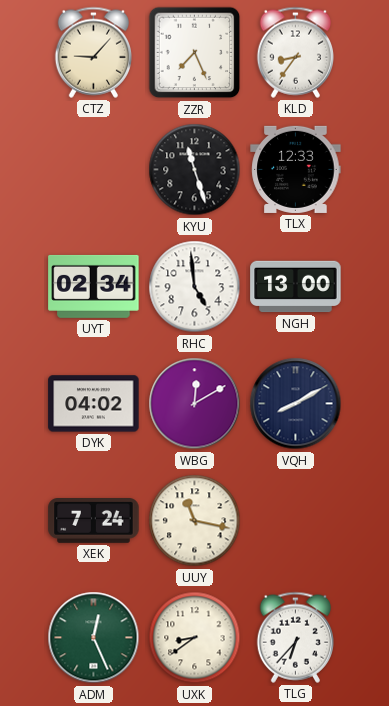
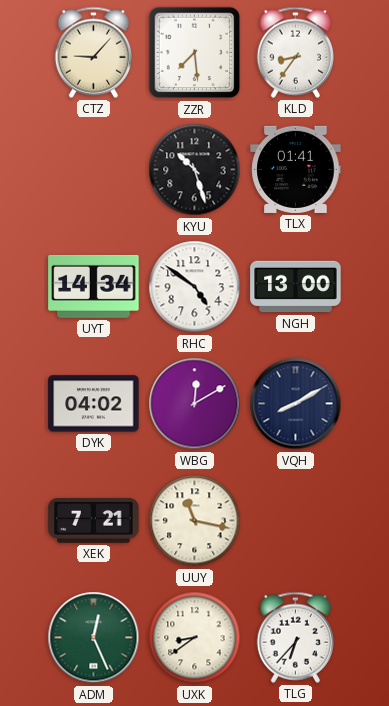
ZZR: 7:26 -> 7:29 (195, 53)
KYU: 11:27 -> 10:27 (195, 170)
TLX: 12:33 -> 01:41 (296, 169)
UYT: 02:34 -> 14:34 (94, 286)
RHC: 4:59 -> 4:51 (195, 287)
XEK: 7:24 -> 7:21 (94, 521)
